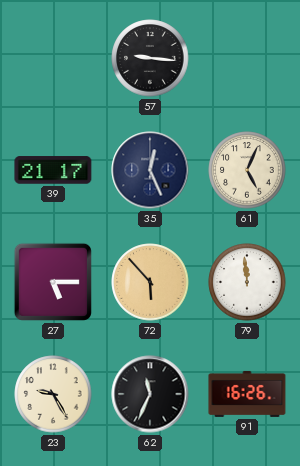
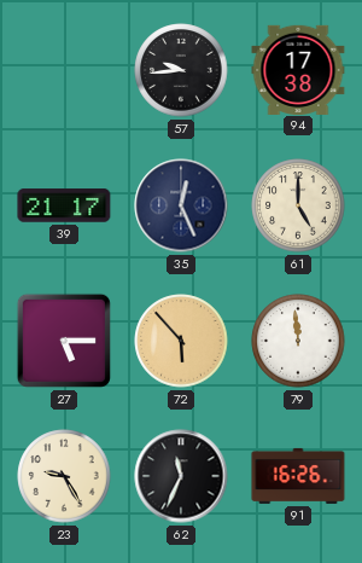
57: 9:16 -> 9:44 (181, 70)
94: none -> 17:38 (298, 69)
61: 5:04 -> 5:00 (298, 205)
